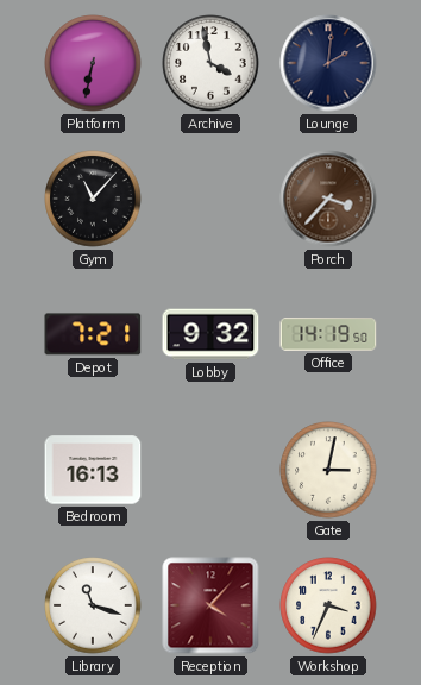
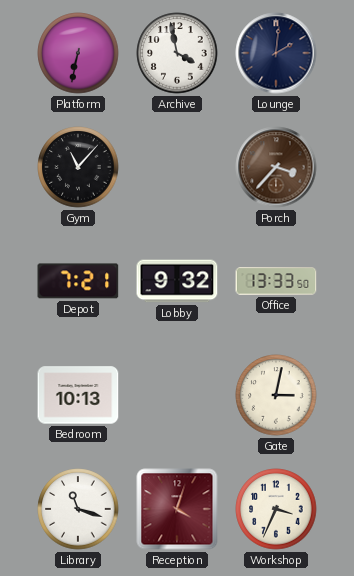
Office: 14:19 -> 13:33 (276, 281)
Bedroom: 16:13 -> 10:13 (78, 395)
Reception: 4:07 -> 4:03 (177, 509)
